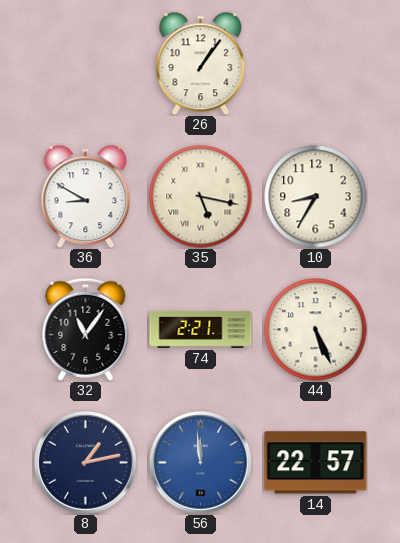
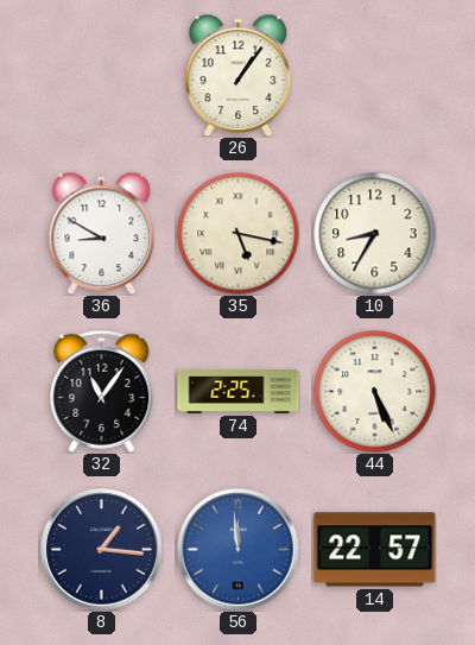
74: 2:21 -> 2:25 (239, 391)
8: 1:13 -> 1:16 (102, 550)
